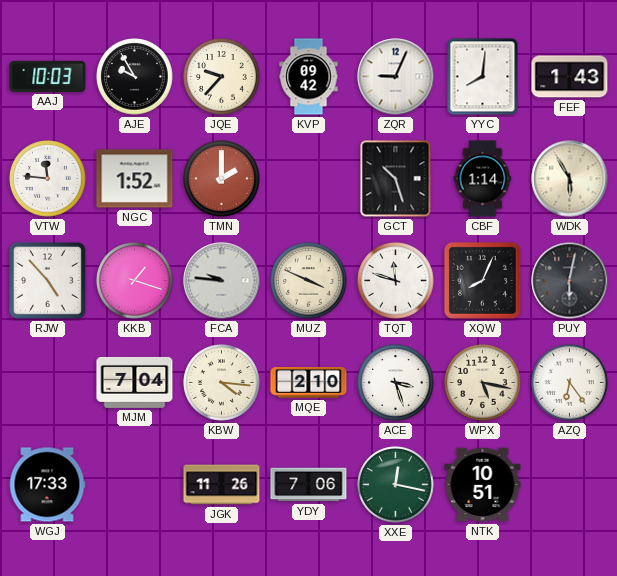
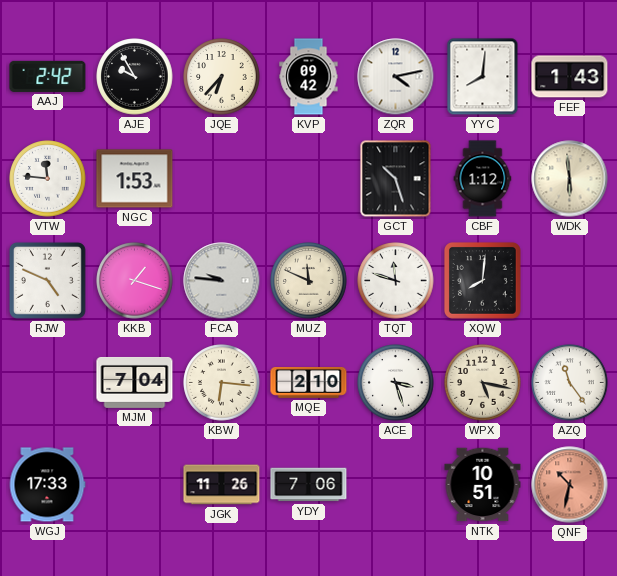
AAJ: 10:03 -> 2:42 (48, 76)
JQE: 9:37 -> 6:37 (222, 77)
ZQR: 9:04 -> 4:13 (396, 77)
NGC: 1:52 -> 1:53 (135, 179)
TMN: 2:00 -> none (222, 179)
CBF: 1:14 -> 1:12 (483, 179)
WDK: 5:55 -> 5:59 (570, 179)
RJW: 4:53 -> 4:49 (47, 280)
MUZ: 3:49 -> 11:49 (309, 281)
XQW: 8:04 -> 8:01 (482, 280)
PUY: 6:02 -> none (570, 281)
KBW: 4:16 -> 6:16 (222, 383)
AZQ: 6:24 -> 11:24 (570, 383)
XXE: 12:17 -> none (396, 485)
QNF: none -> 10:32 (570, 485)
